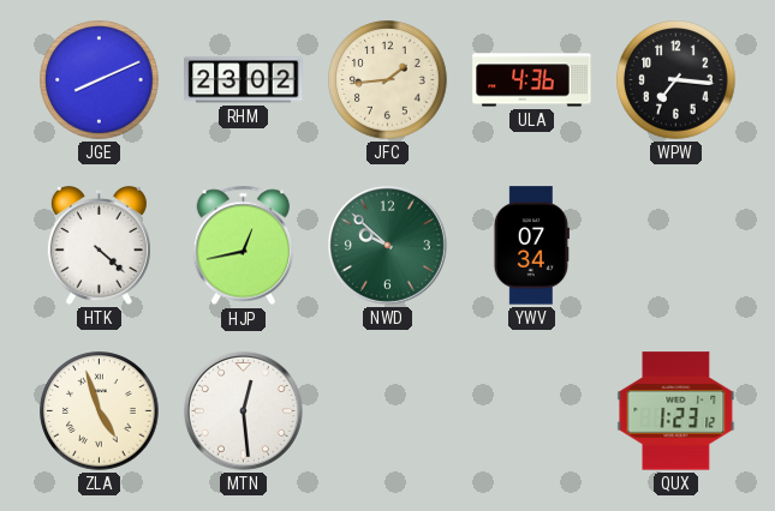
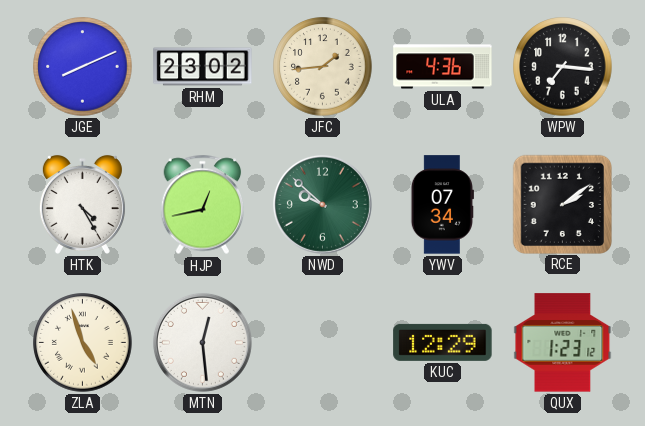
HTK: 4:22 -> 4:25 (82, 204)
RCE: none -> 2:09 (562, 204)
KUC: none -> 12:29 (443, 342)
